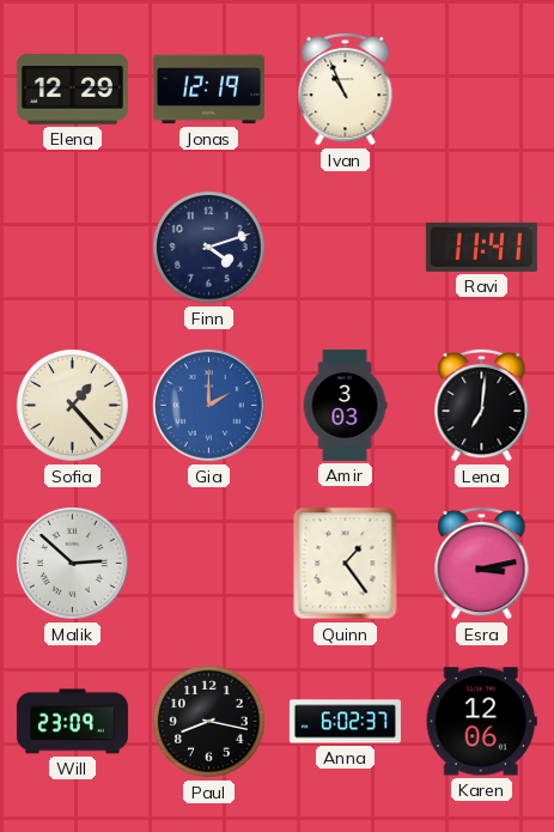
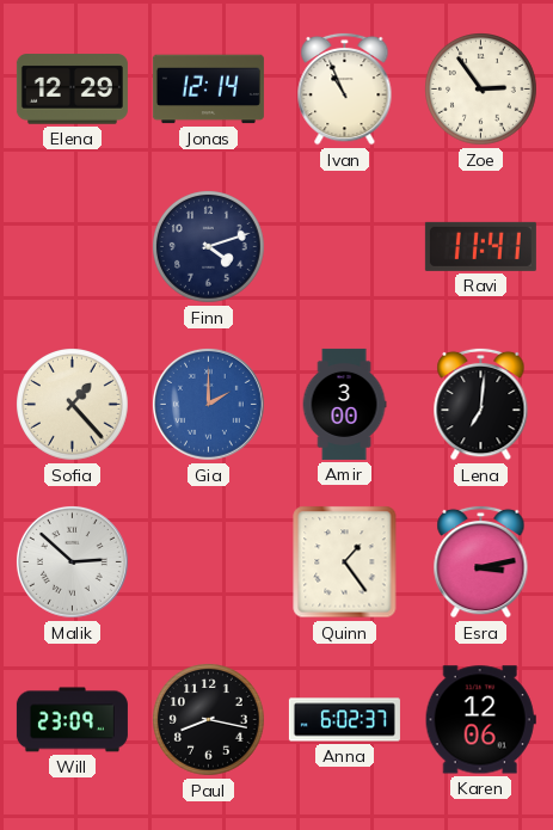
Jonas: 12:19 -> 12:14 (208, 90)
Zoe: none -> 2:54 (481, 90)
Amir: 3:03 -> 3:00 (344, 404)
